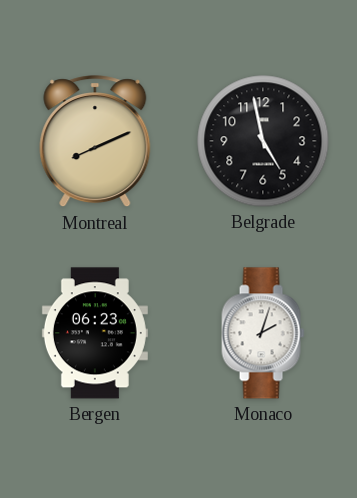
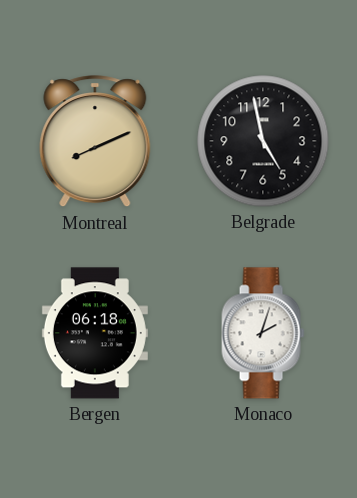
Bergen: 06:23 -> 06:18 (95, 333)
